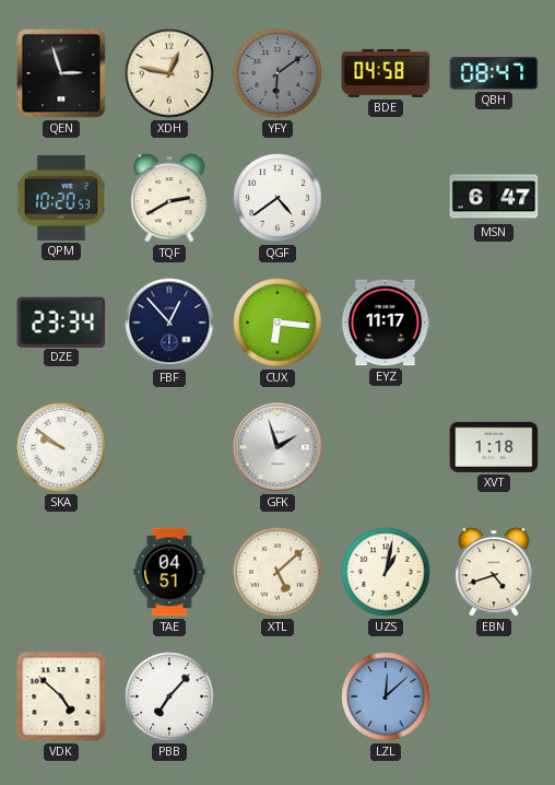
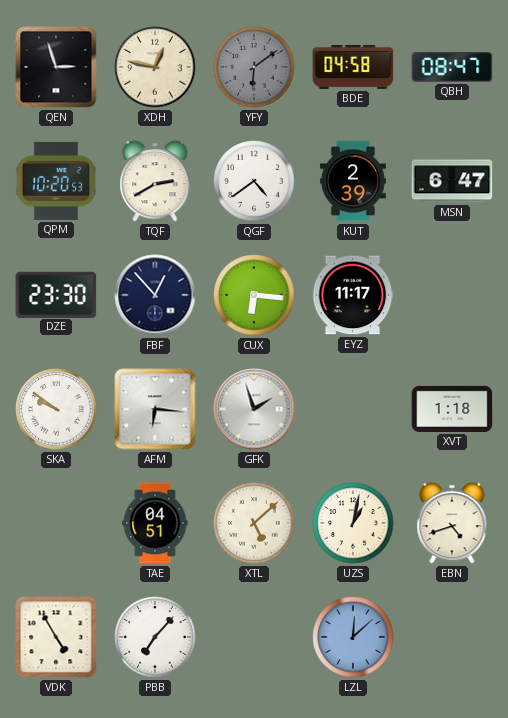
KUT: none -> 2:39 (353, 181)
DZE: 23:34 -> 23:30 (56, 294)
AFM: none -> 6:16 (155, 409)
VDK: 4:52 -> 4:55 (56, 637)
